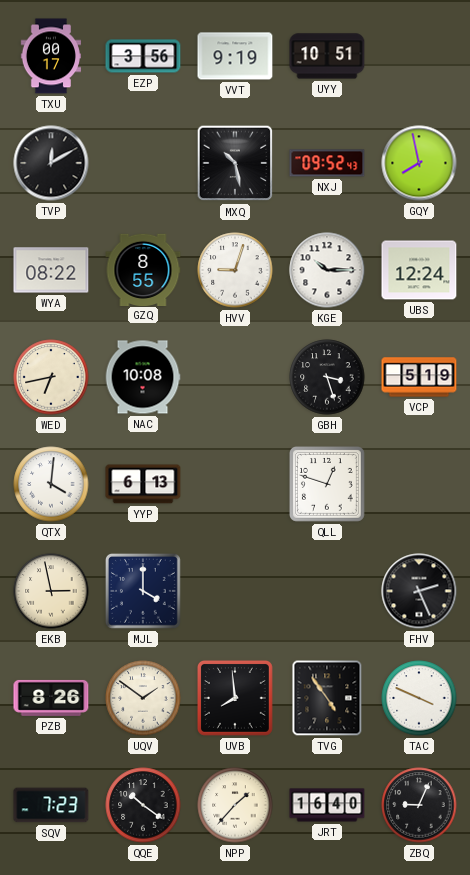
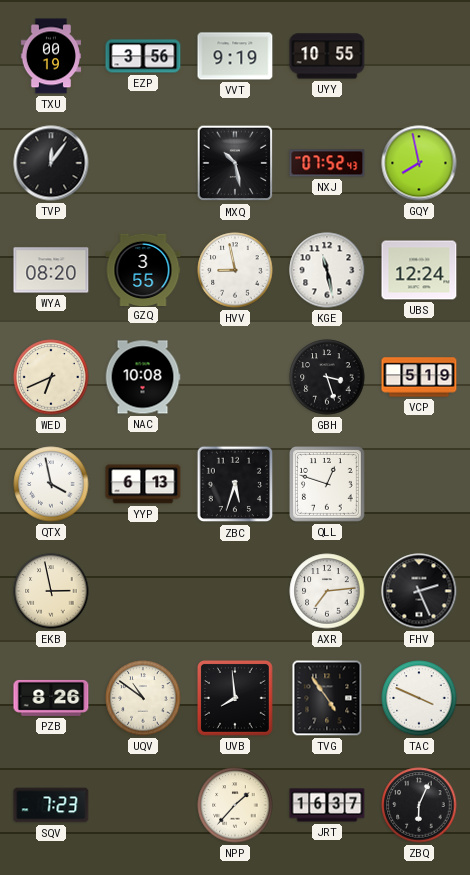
TXU: 00:17 -> 00:19 (50, 56)
UYY: 10:51 -> 10:55 (327, 56)
TVP: 12:10 -> 12:06 (51, 163)
NXJ: 09:52 -> 07:52 (327, 163)
WYA: 08:22 -> 08:20 (51, 270)
GZQ: 8:55 -> 3:55 (143, 269)
HVV: 9:03 -> 8:58 (235, 270)
KGE: 10:15 -> 11:28 (327, 270)
WED: 6:43 -> 6:41 (51, 377)
QTX: 4:01 -> 3:58 (51, 484)
ZBC: none -> 5:33 (235, 484)
MJL: 4:00 -> none (143, 591)
AXR: none -> 7:14 (327, 591)
UQV: 1:51 -> 10:51 (143, 698)
QQE: 10:21 -> none (143, 805)
JRT: 16:40 -> 16:37 (327, 805)
ZBQ: 9:04 -> 6:04 (419, 805)
